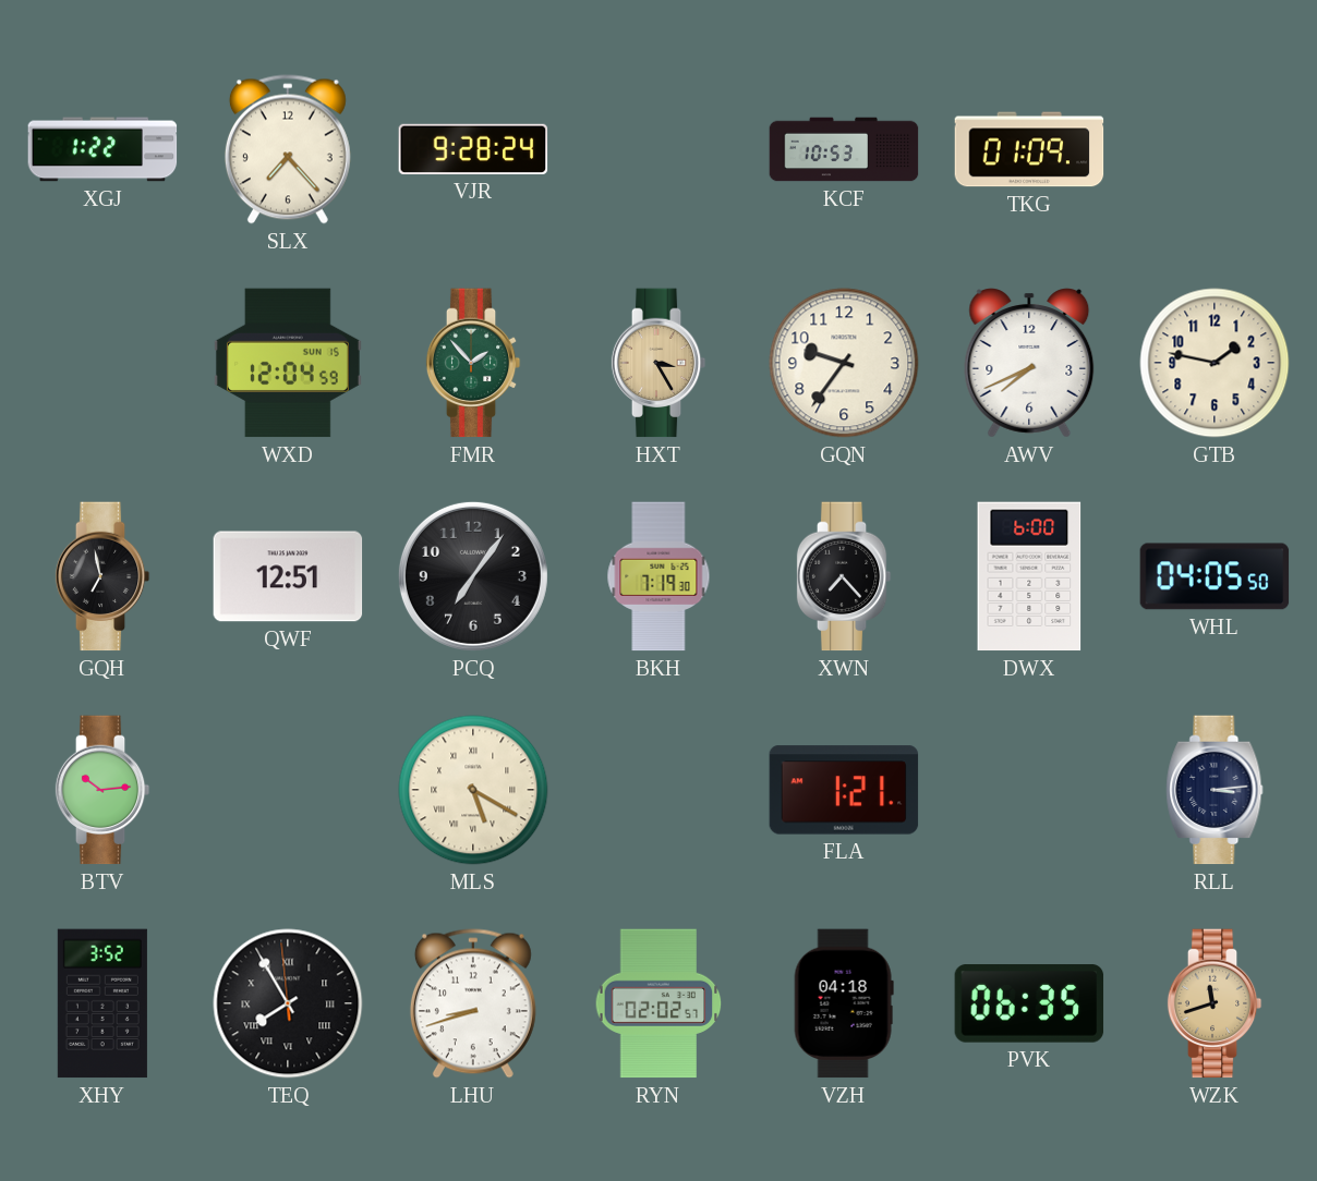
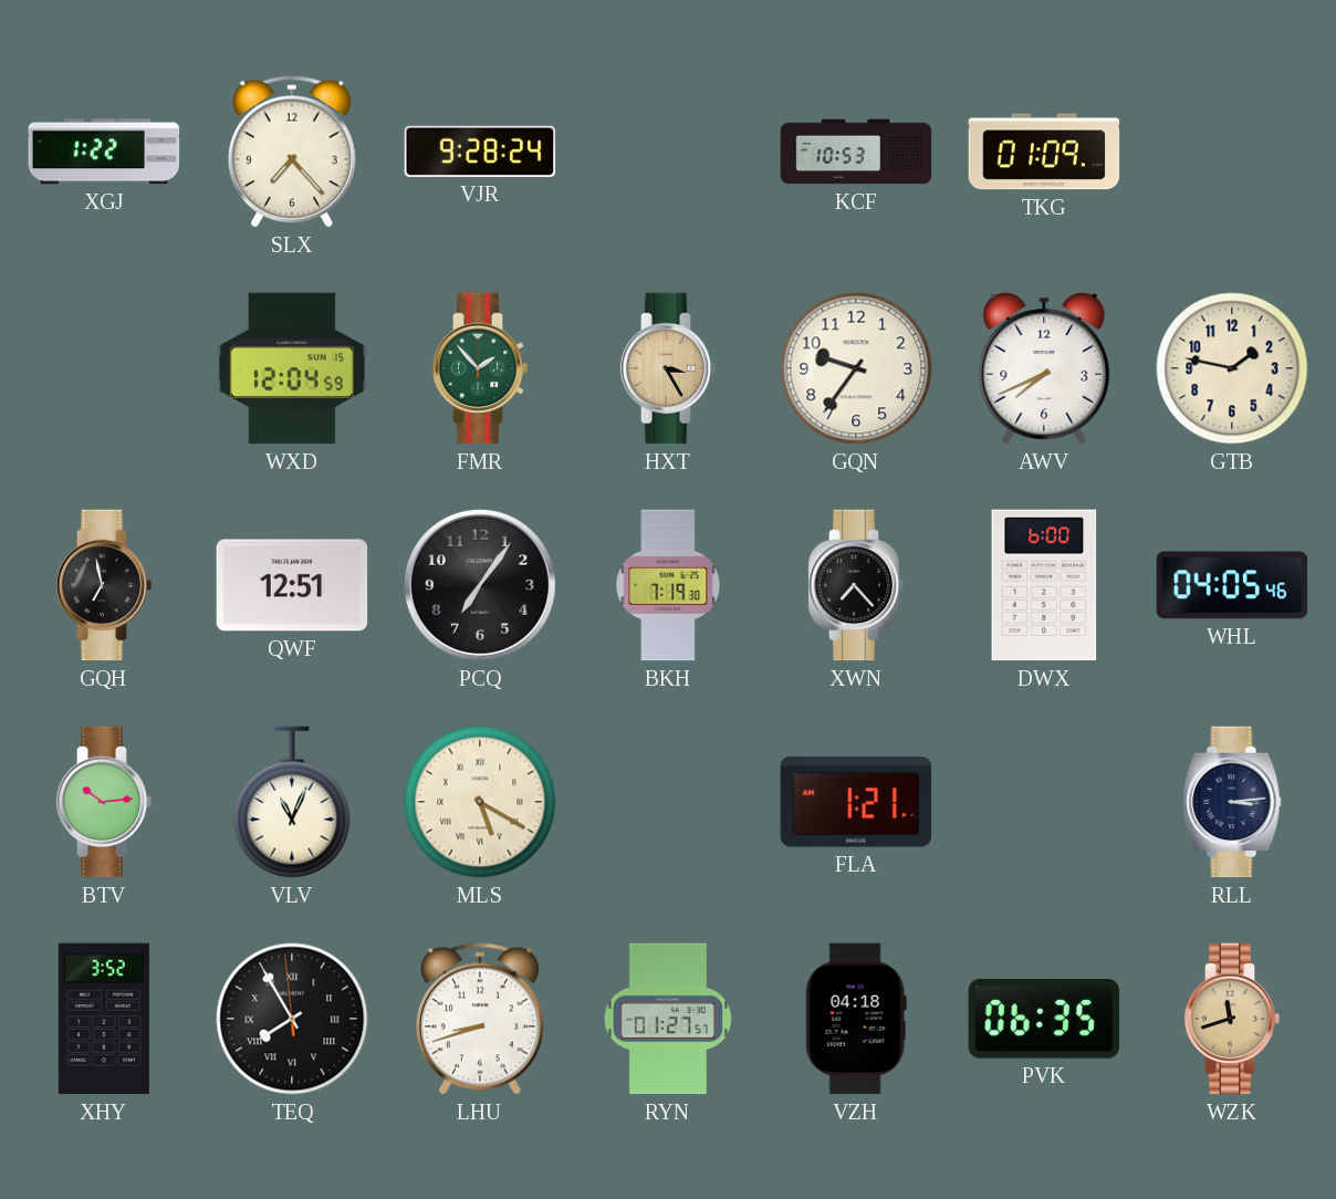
WHL: 04:05:50 -> 04:05:46 (1232, 585)
VLV: none -> 11:04 (292, 802)
RYN: 02:02 -> 01:27 (668, 1019)
